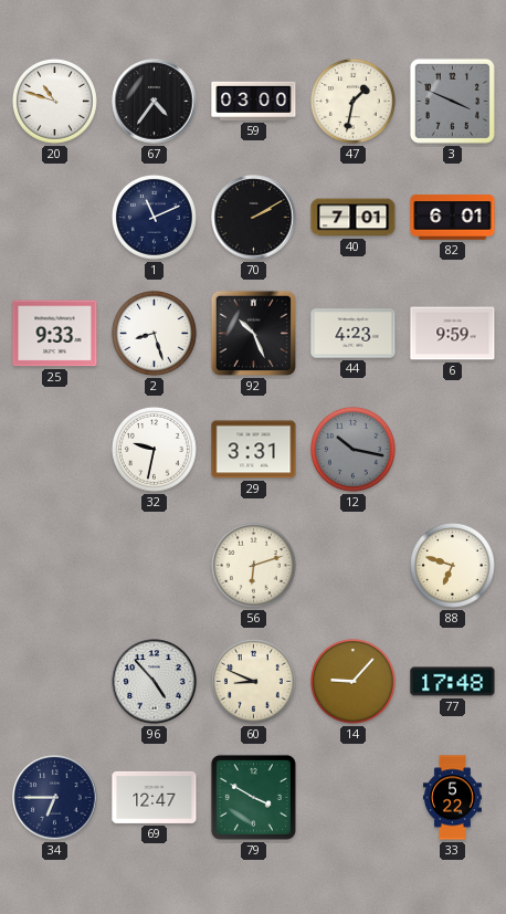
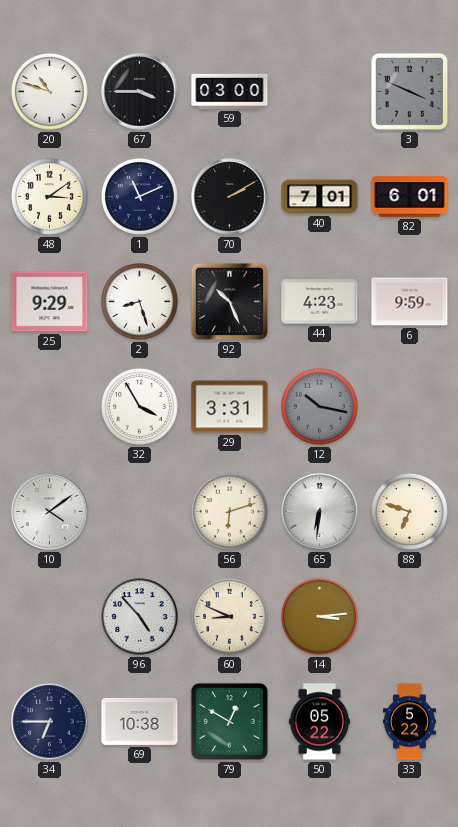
67: 4:36 -> 3:45 (140, 92)
47: 1:32 -> none (352, 101)
48: none -> 3:09 (49, 196)
25: 9:33 -> 9:29 (50, 302)
32: 9:32 -> 3:55 (139, 406)
10: none -> 4:09 (50, 512)
65: none -> 6:31 (320, 512)
14: 9:07 -> 3:14 (319, 616)
77: 17:48 -> none (453, 682)
69: 12:47 -> 10:38 (140, 721)
79: 3:50 -> 12:50 (229, 721)
50: none -> 05:22 (320, 722)
